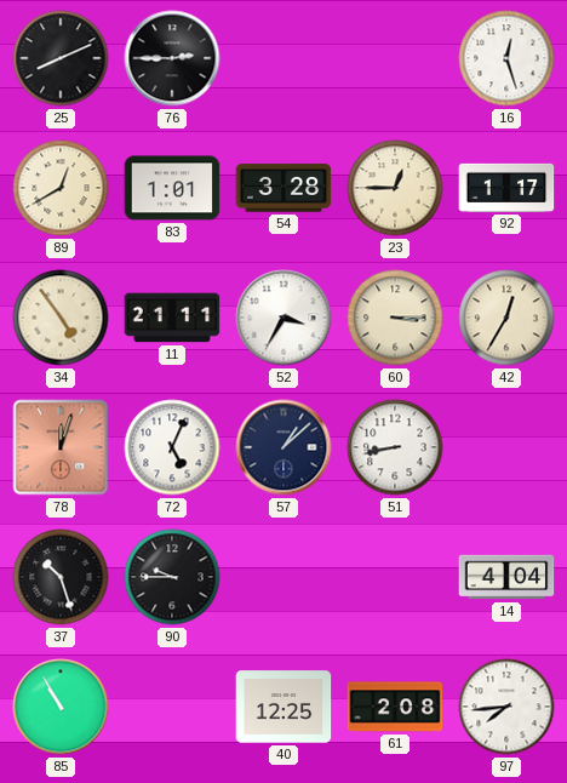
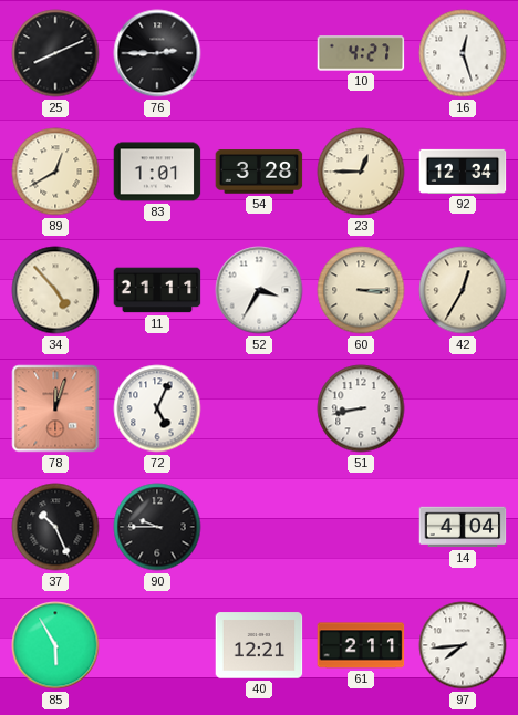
10: none -> 4:27 (361, 53)
92: 1:17 -> 12:34 (463, 172)
34: 4:54 -> 4:53 (55, 290)
57: 1:08 -> none (283, 447)
37: 10:27 -> 10:26 (55, 527)
85: 10:55 -> 5:55 (55, 645)
40: 12:25 -> 12:21 (259, 645)
61: 2:08 -> 2:11 (361, 645)
